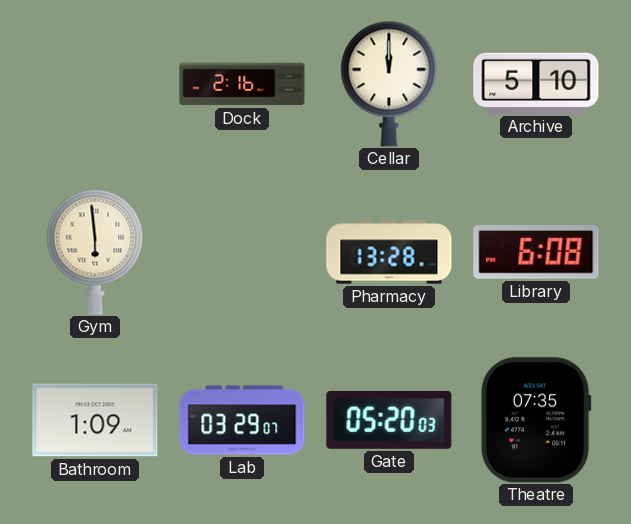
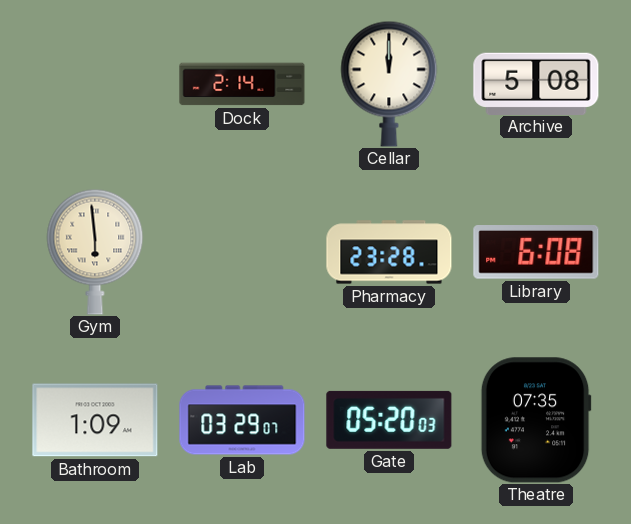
Dock: 2:16 -> 2:14 (242, 84)
Archive: 5:10 -> 5:08 (536, 83)
Pharmacy: 13:28 -> 23:28 (389, 252)
